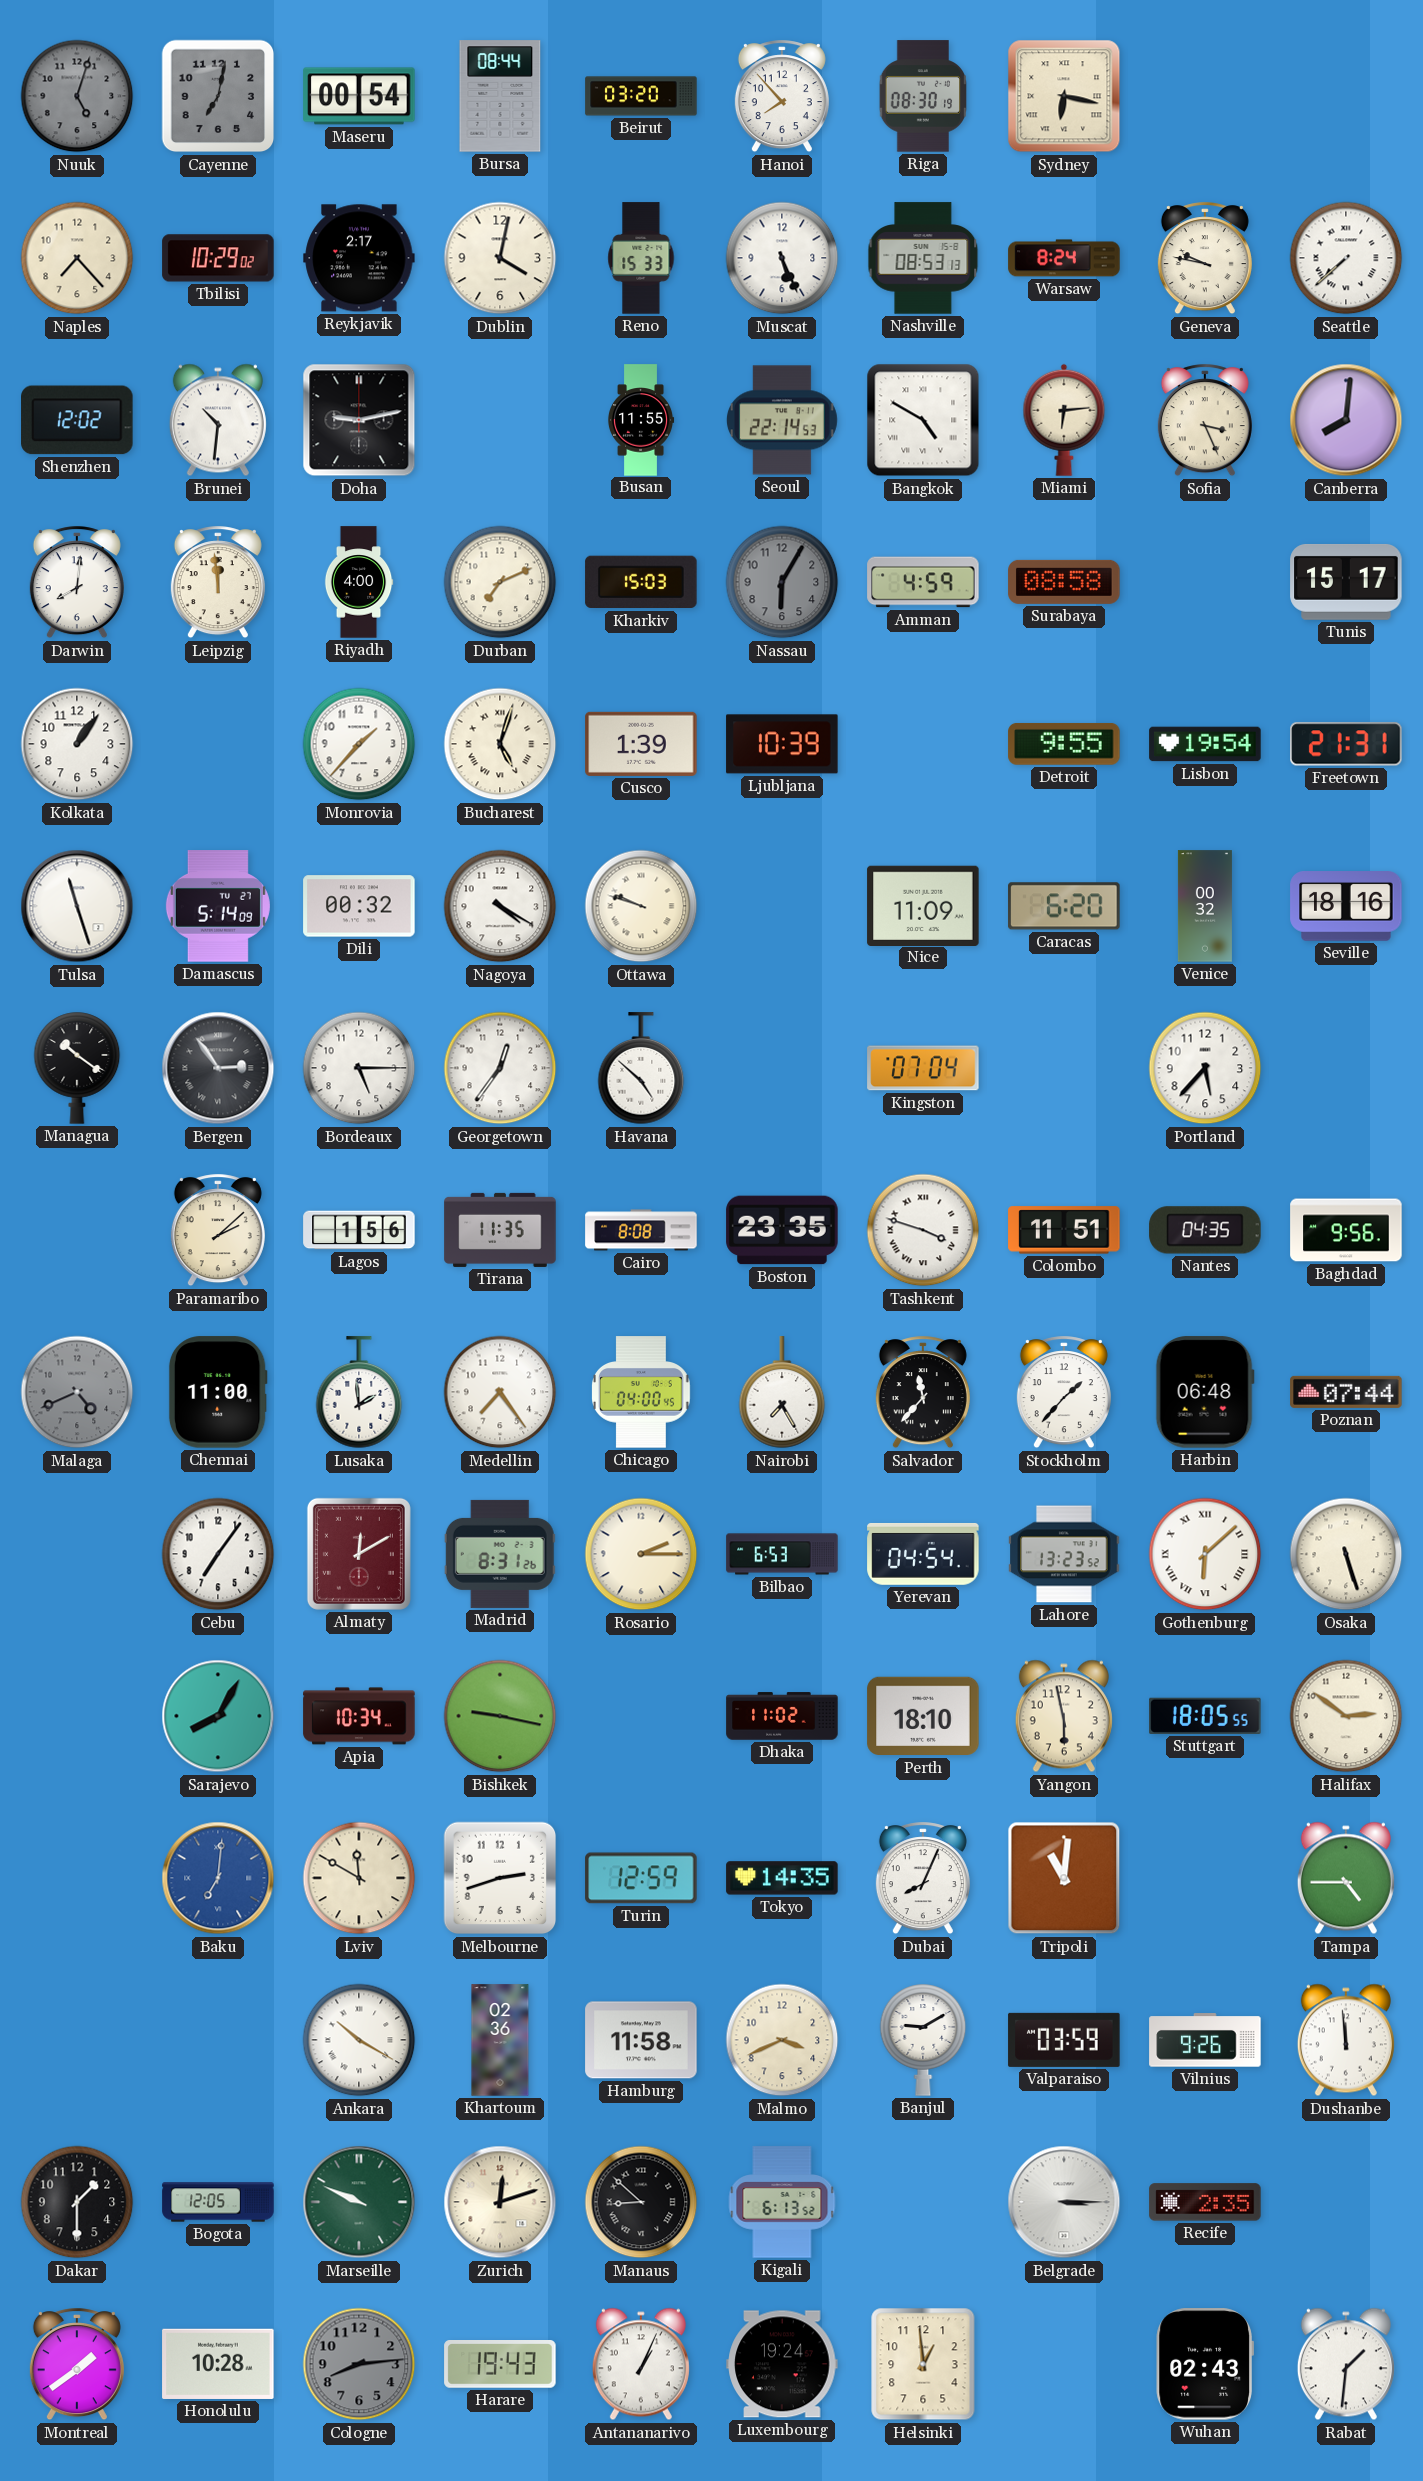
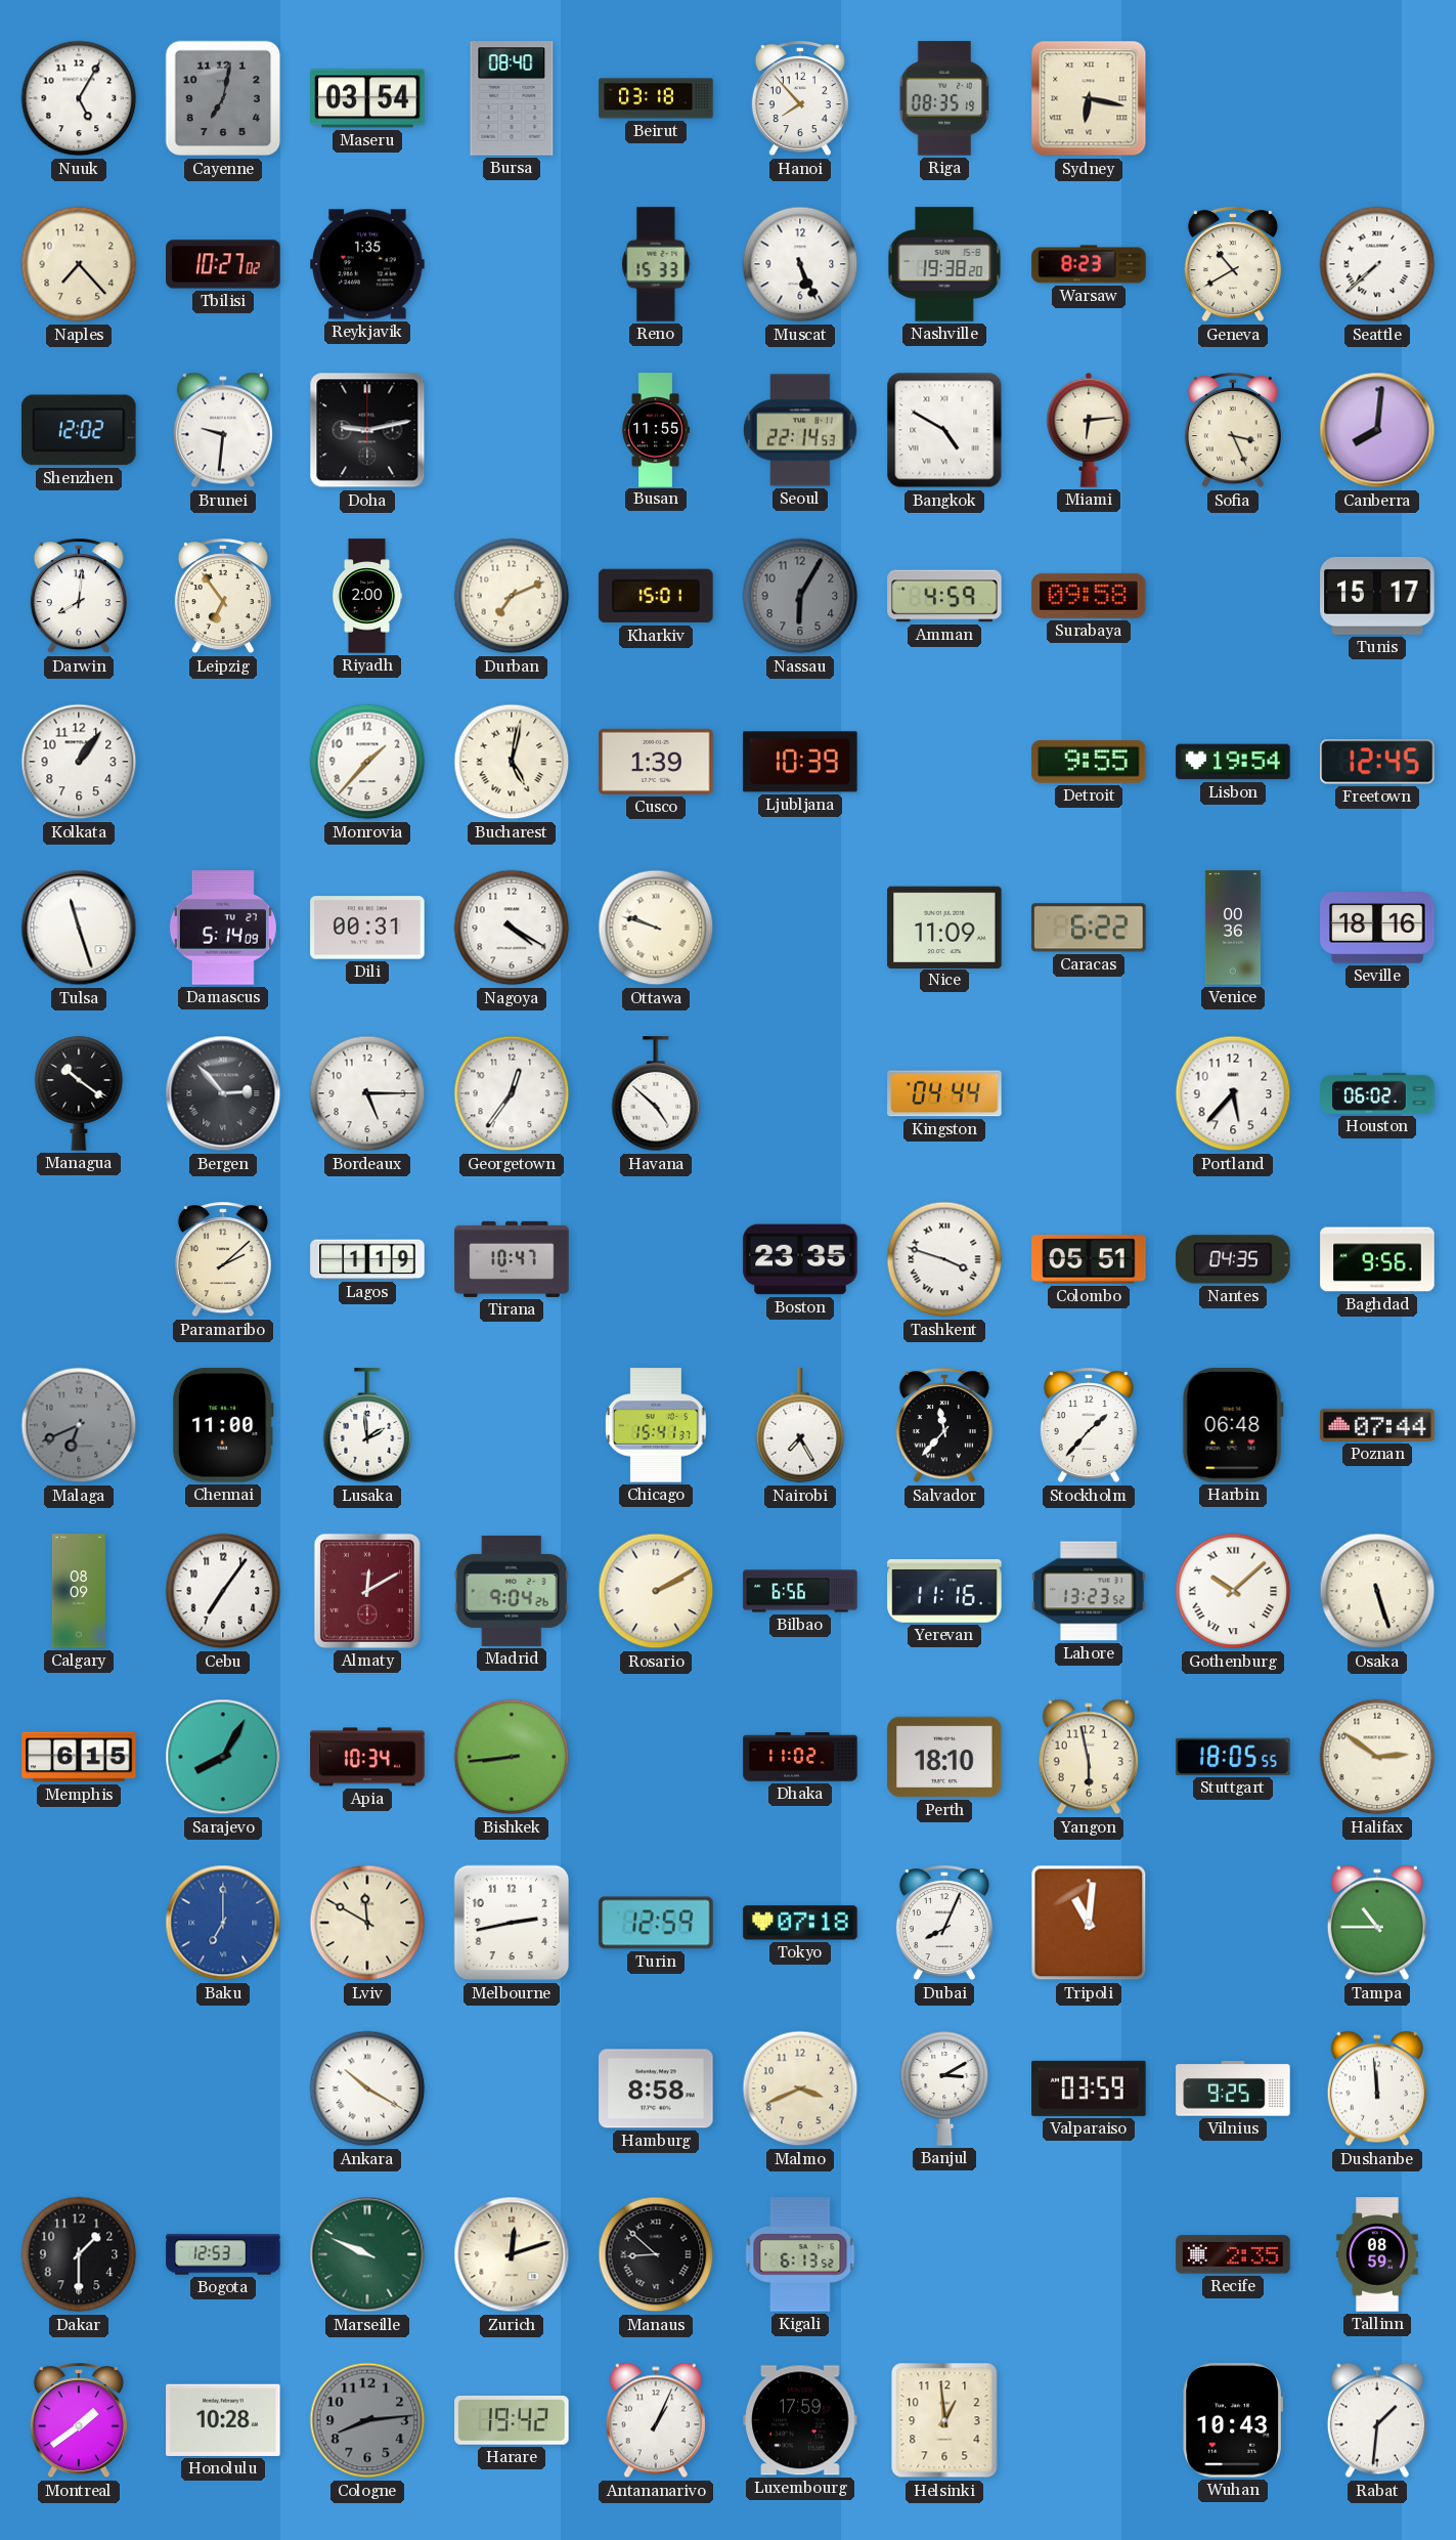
Nuuk: 5:03 -> 5:05 (79, 98)
Nuuk dial: grey -> white (79, 98)
Maseru: 00:54 -> 03:54 (367, 98)
Bursa: 08:44 -> 08:40 (512, 98)
Beirut: 03:20 -> 03:18 (656, 98)
Riga: 08:30 -> 08:35 (944, 98)
Tbilisi: 10:29 -> 10:27 (223, 264)
Reykjavik: 2:17 -> 1:35 (367, 264)
Dublin: 4:02 -> none (500, 258)
Nashville: 08:53 -> 19:38 (944, 264)
Warsaw: 8:24 -> 8:23 (1089, 264)
Geneva: 9:47 -> 10:40 (1233, 265)
Brunei: 10:31 -> 9:31 (223, 430)
Leipzig: 11:59 -> 6:54 (223, 597)
Riyadh: 4:00 -> 2:00 (367, 596)
Kharkiv: 15:03 -> 15:01 (656, 596)
Surabaya: 08:58 -> 09:58 (1089, 596)
Bucharest: 5:03 -> 5:02 (512, 762)
Freetown: 21:31 -> 12:45 (1377, 762)
Dili: 00:32 -> 00:31 (367, 928)
Caracas: 6:20 -> 6:22 (1089, 928)
Venice: 00:32 -> 00:36 (1233, 928)
Bergen: 2:54 -> 2:53 (223, 1093)
Kingston: 07:04 -> 04:44 (944, 1093)
Houston: none -> 06:02 (1377, 1093)
Lagos: 1:56 -> 1:19 (367, 1259)
Tirana: 11:35 -> 10:47 (512, 1259)
Cairo: 8:08 -> none (641, 1230)
Colombo: 11:51 -> 05:51 (1089, 1259)
Malaga: 4:41 -> 6:41 (79, 1425)
Medellin: 7:24 -> none (500, 1392)
Chicago: 04:00 -> 15:41 (657, 1425)
Calgary: none -> 08:09 (79, 1591)
Madrid: 8:31 -> 9:04 (512, 1591)
Rosario: 2:15 -> 2:10 (656, 1591)
Bilbao: 6:53 -> 6:56 (800, 1591)
Yerevan: 04:54 -> 11:16 (944, 1591)
Gothenburg: 6:08 -> 10:08 (1233, 1591)
Memphis: none -> 6:15 (79, 1757)
Bishkek: 9:17 -> 8:44 (512, 1757)
Baku: 7:01 -> 7:00 (223, 1923)
Melbourne: 2:42 -> 2:43 (512, 1923)
Tokyo: 14:35 -> 07:18 (800, 1923)
Tampa: 4:45 -> 10:45 (1377, 1923)
Khartoum: 02:36 -> none (500, 2040)
Hamburg: 11:58 -> 8:58 (656, 2089)
Banjul: 9:10 -> 3:10 (944, 2089)
Vilnius: 9:26 -> 9:25 (1233, 2089)
Bogota: 12:05 -> 12:53 (223, 2254)
Belgrade: 3:15 -> none (1064, 2202)
Tallinn: none -> 08:59 (1377, 2254)
Harare: 19:43 -> 19:42 (512, 2421)
Luxembourg: 19:24 -> 17:59 (800, 2420)
Wuhan: 02:43 -> 10:43 (1233, 2420)
